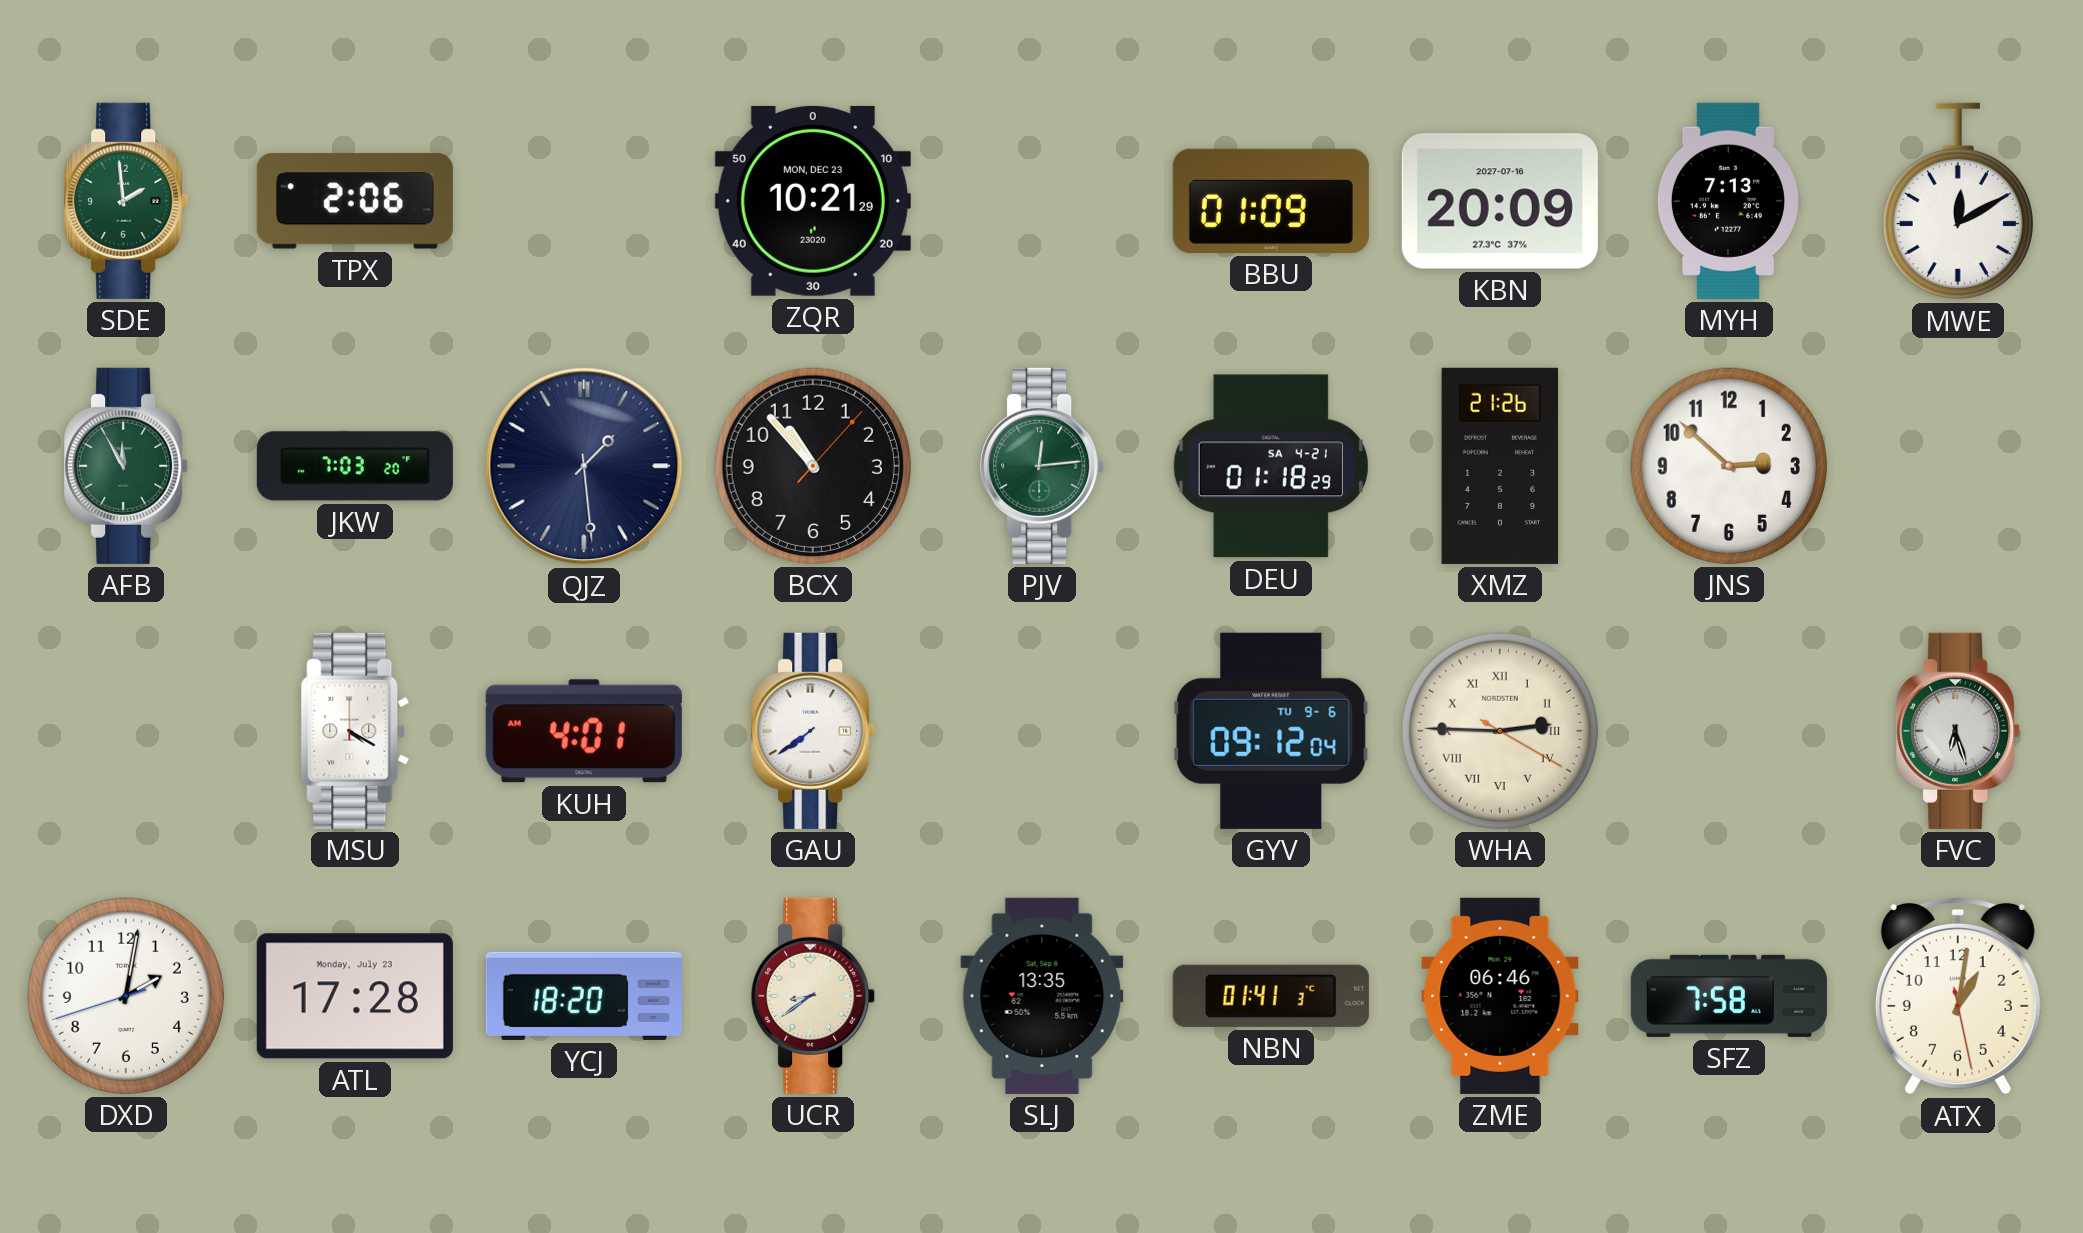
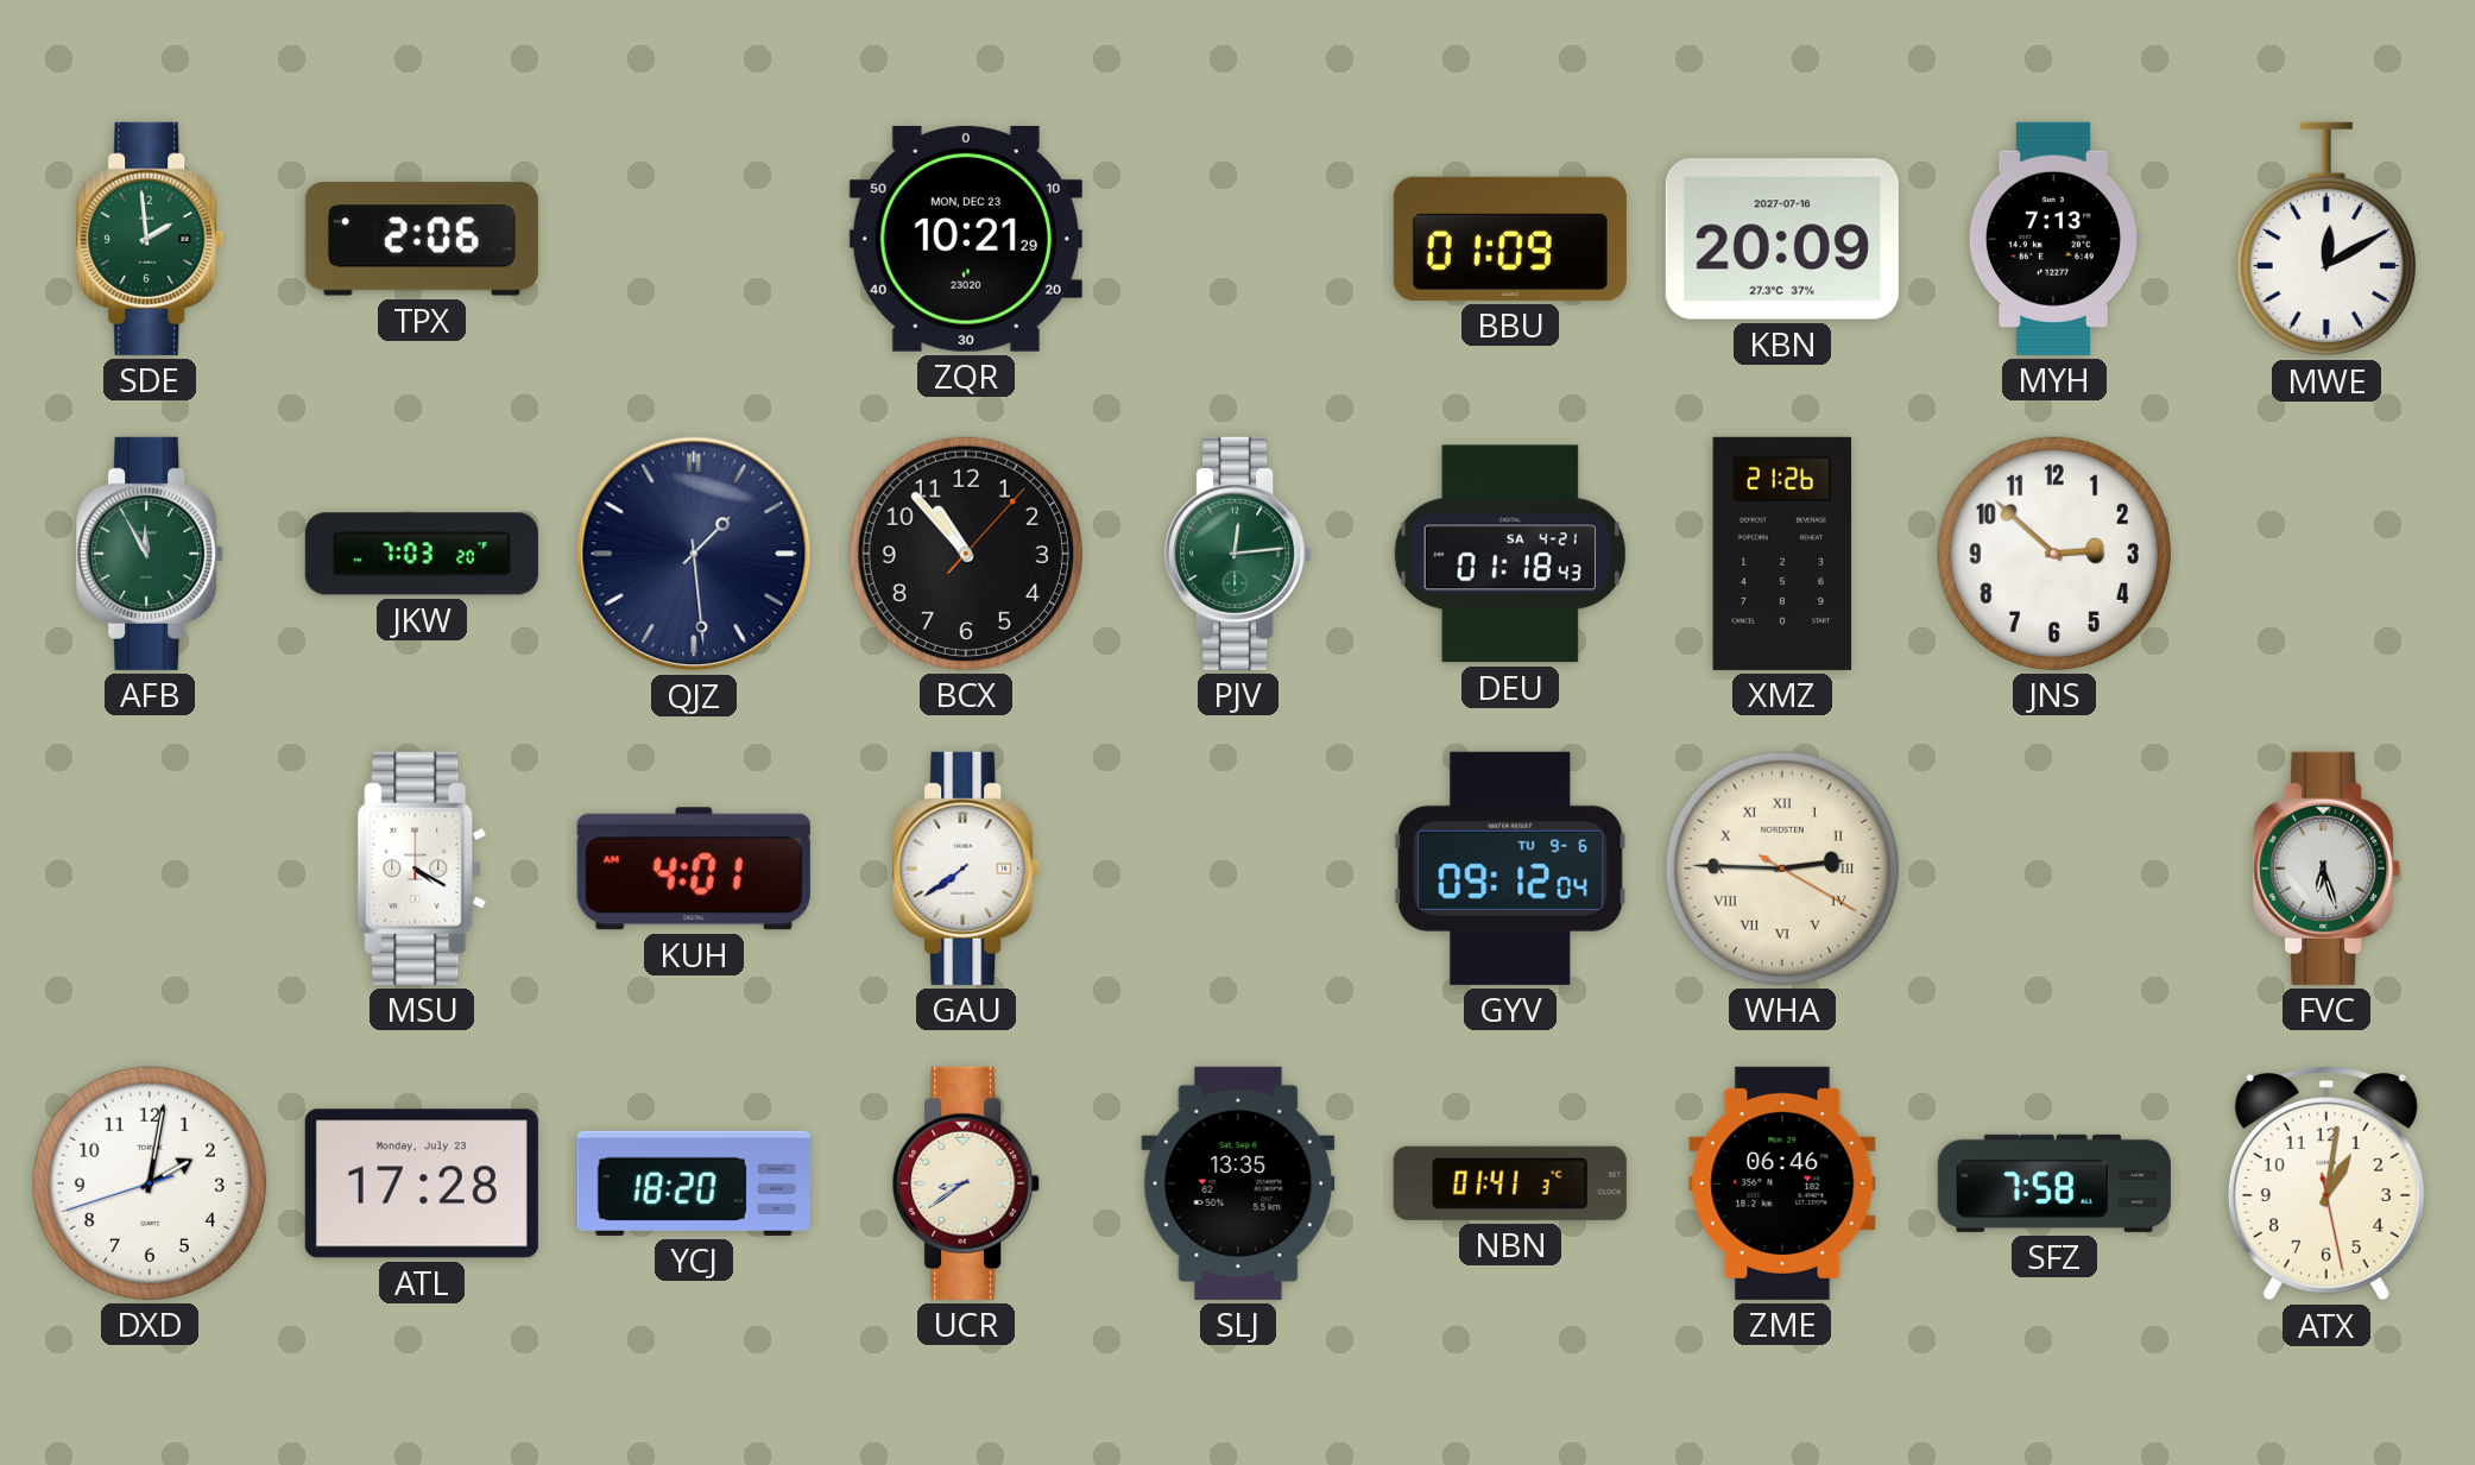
DEU: 01:18:29 -> 01:18:43 (1510, 554)
